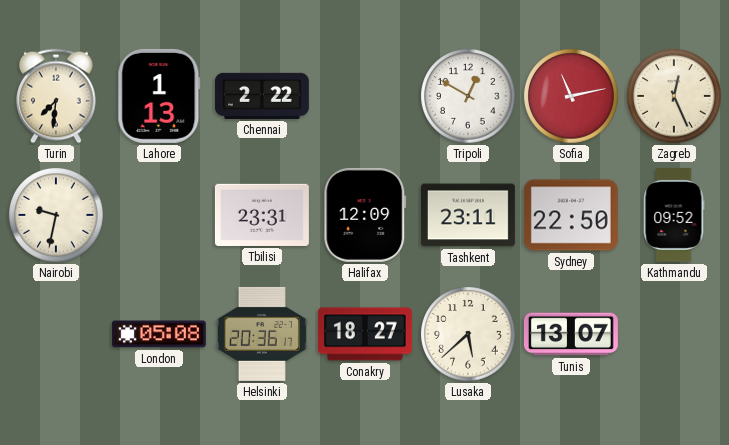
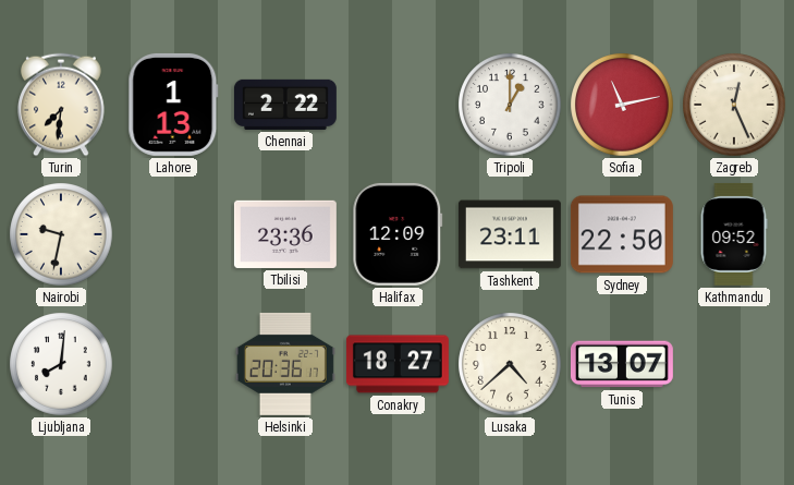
Tripoli: 12:50 -> 1:00 (510, 105)
Tbilisi: 23:31 -> 23:36 (285, 234)
Ljubljana: none -> 8:01 (61, 364)
London: 05:08 -> none (159, 334)
Lusaka: 5:38 -> 4:38 (510, 364)
